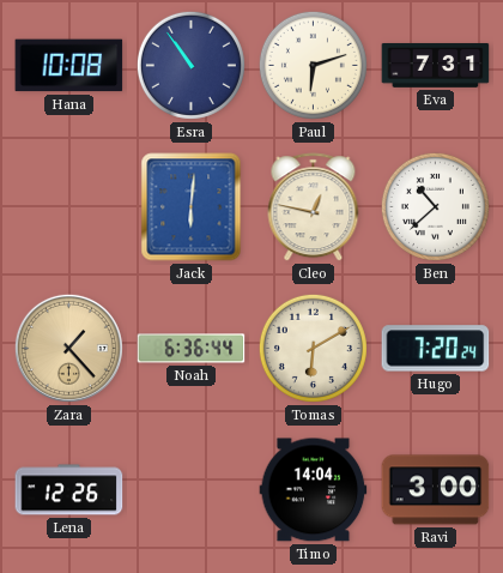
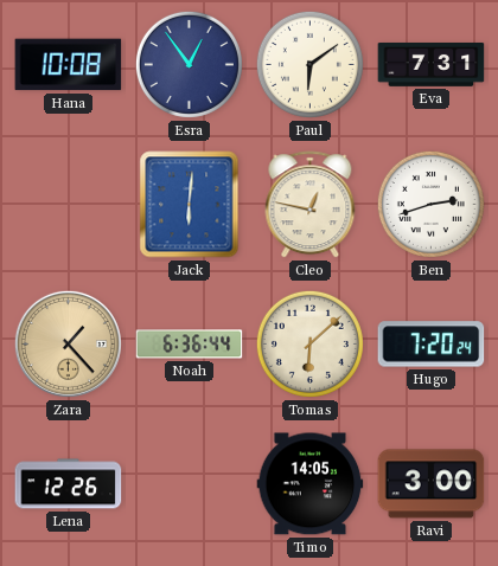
Esra: 10:54 -> 12:54 (189, 64)
Paul: 6:12 -> 6:09 (309, 64)
Ben: 10:38 -> 2:42 (430, 204)
Tomas: 6:10 -> 6:08 (309, 343)
Timo: 14:04 -> 14:05 (311, 484)
